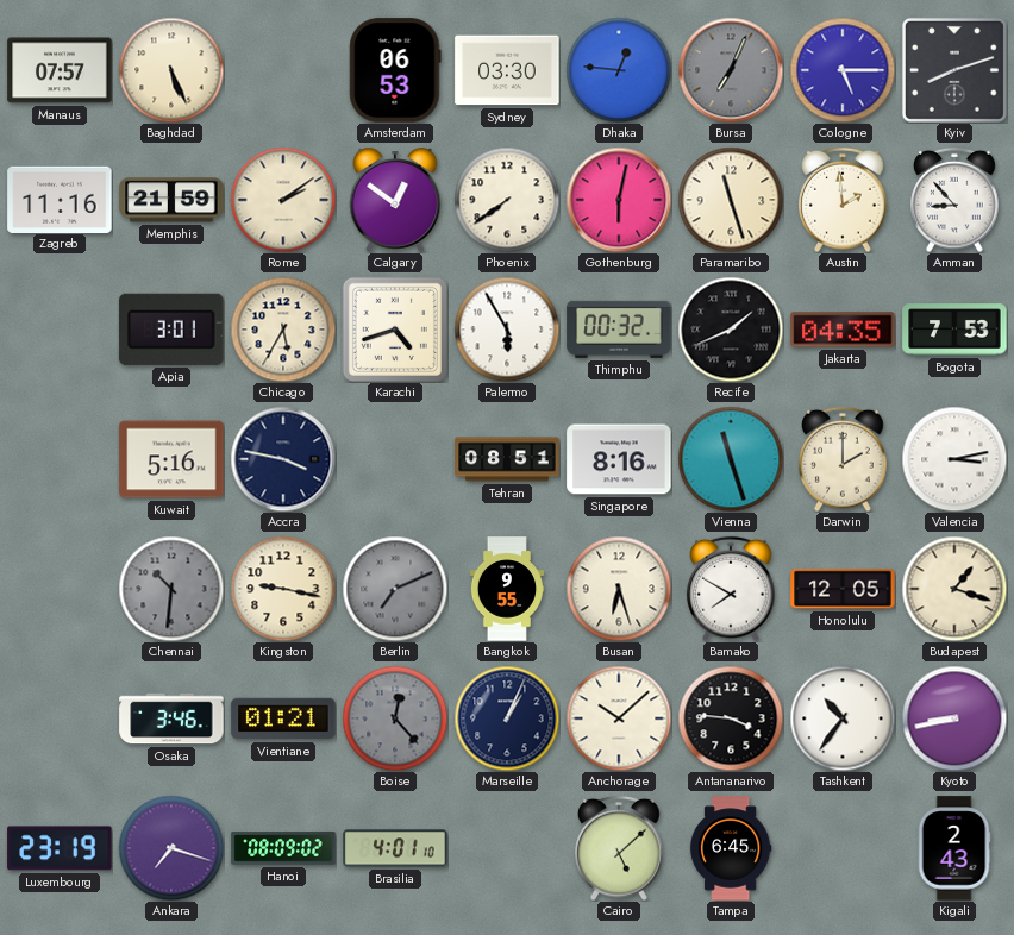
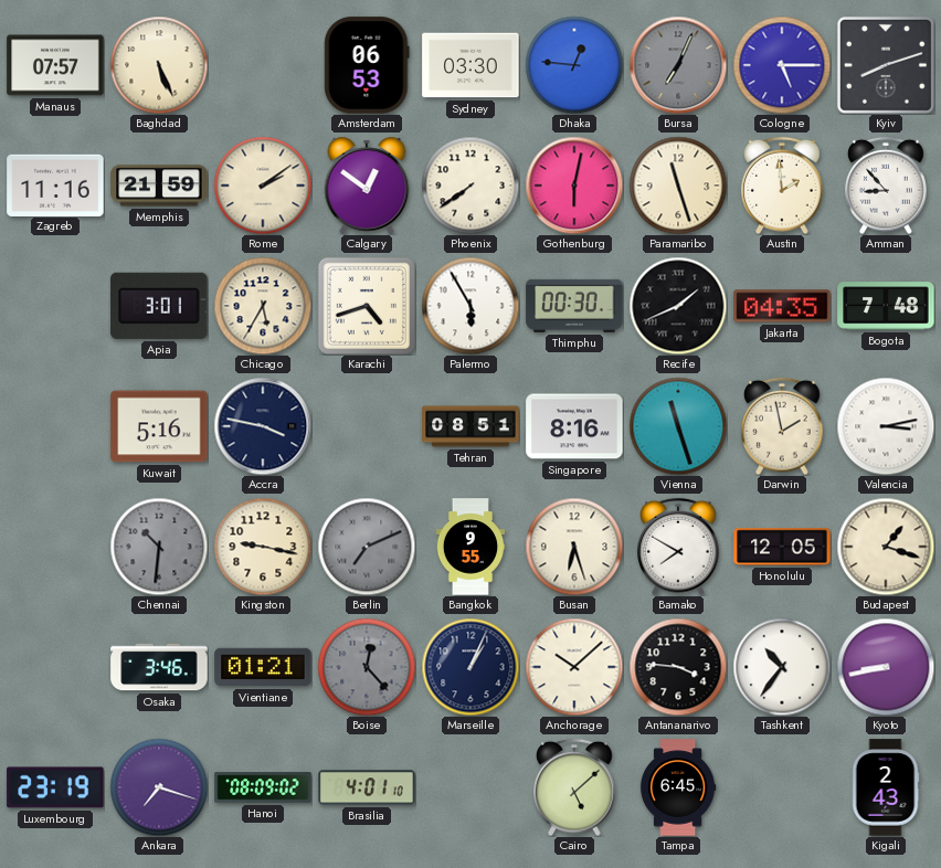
Thimphu: 00:32 -> 00:30 (574, 306)
Bogota: 7:53 -> 7:48 (886, 306)
Darwin: 2:00 -> 1:58 (782, 426)
